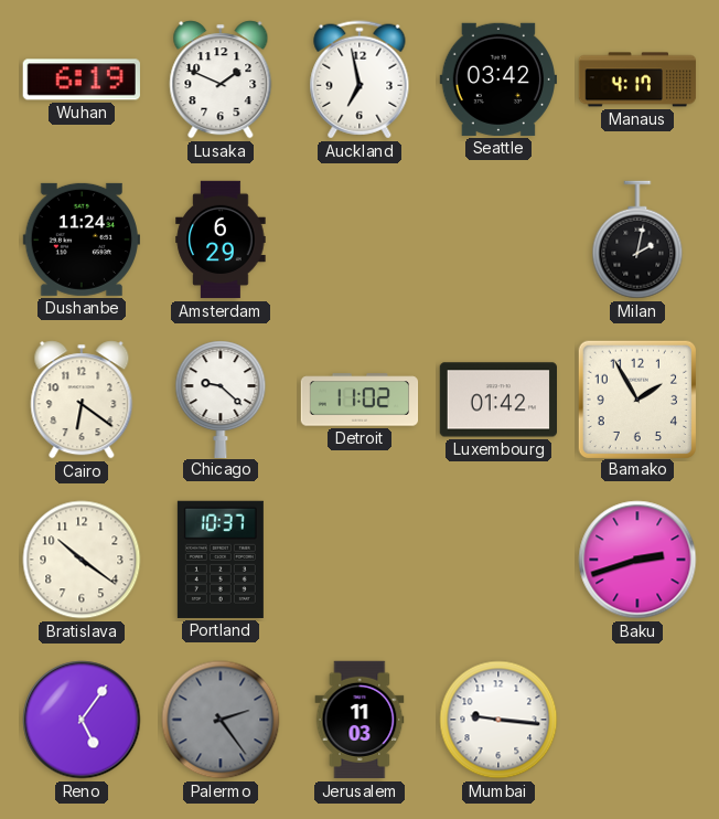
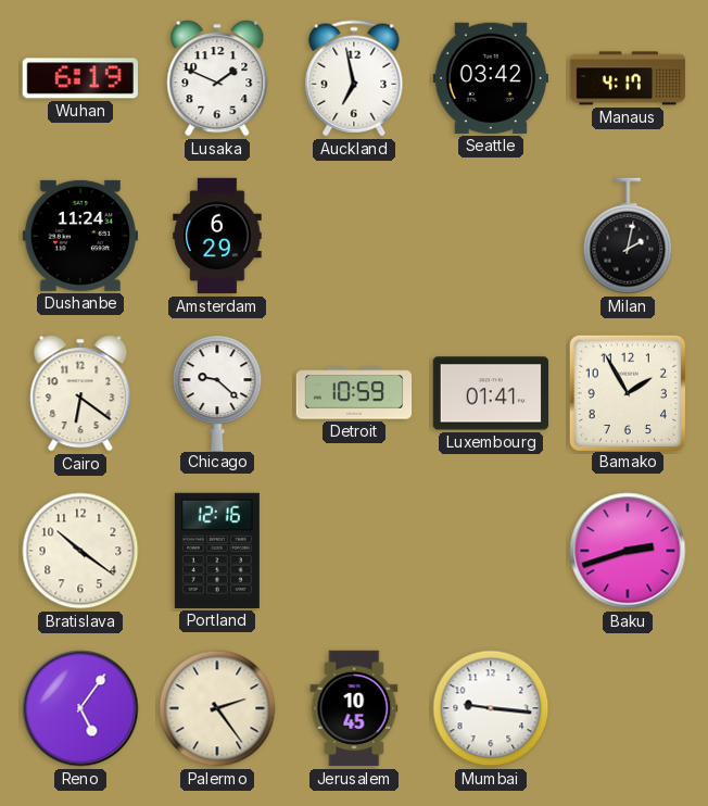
Detroit: 11:02 -> 10:59 (354, 393)
Luxembourg: 01:42 -> 01:41 (490, 393)
Portland: 10:37 -> 12:16 (217, 551)
Palermo dial: grey -> cream (217, 708)
Jerusalem: 11:03 -> 10:45 (354, 708)
